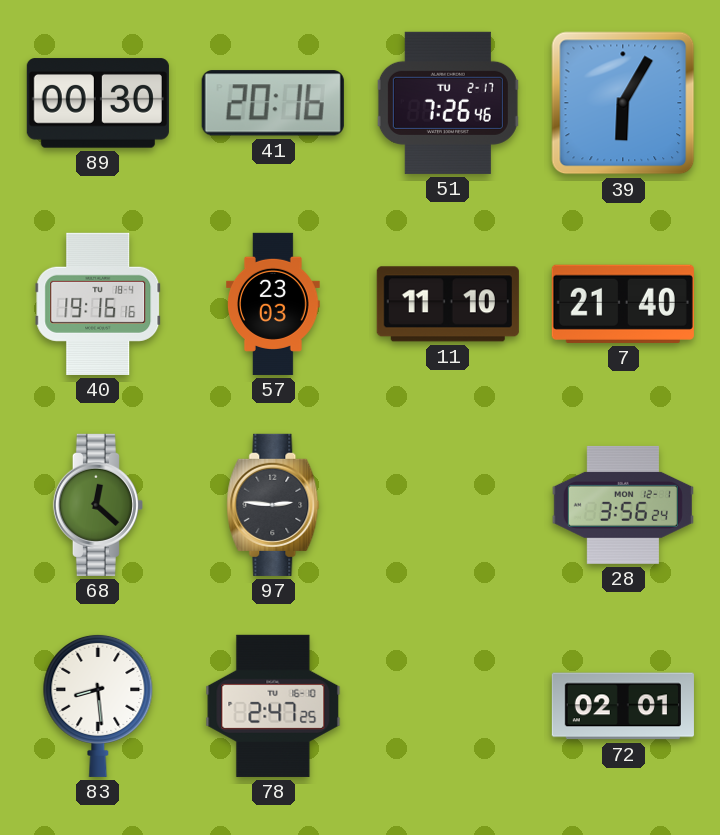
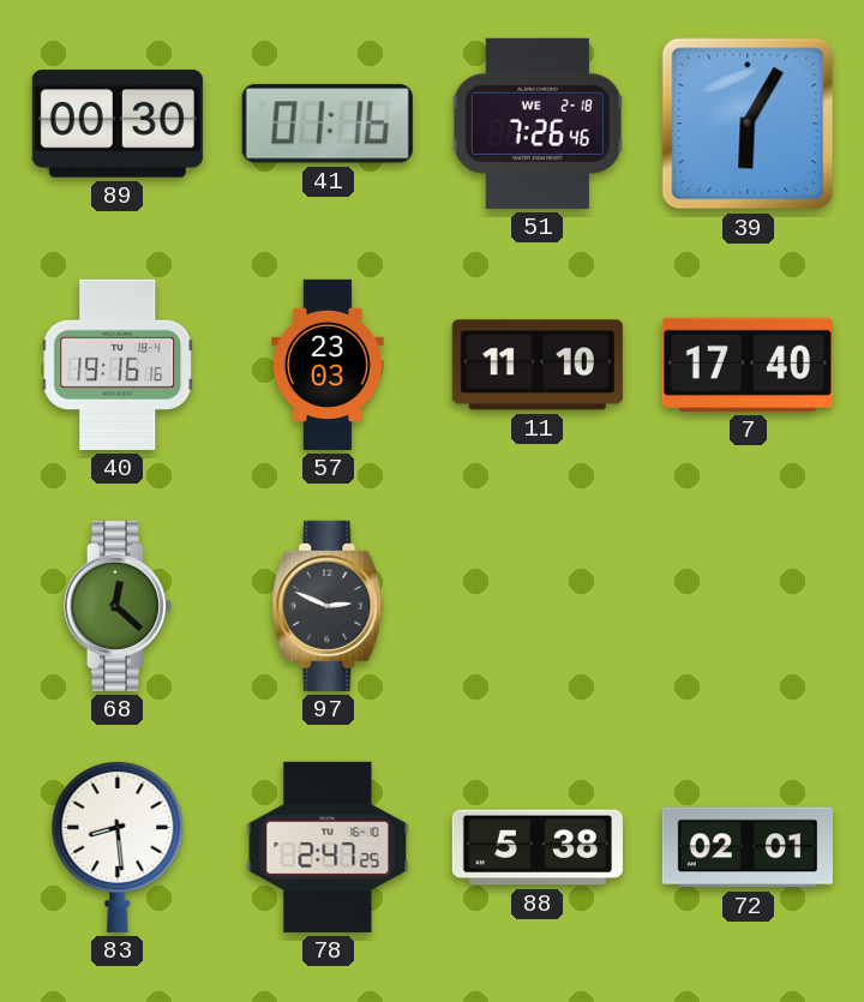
41: 20:16 -> 01:16 (328, 124)
51 date: TU 2-17 -> WE 2-18 (538, 124)
7: 21:40 -> 17:40 (748, 365)
97: 2:46 -> 2:49 (328, 606)
28: 3:56 -> none (623, 505)
88: none -> 5:38 (538, 847)
